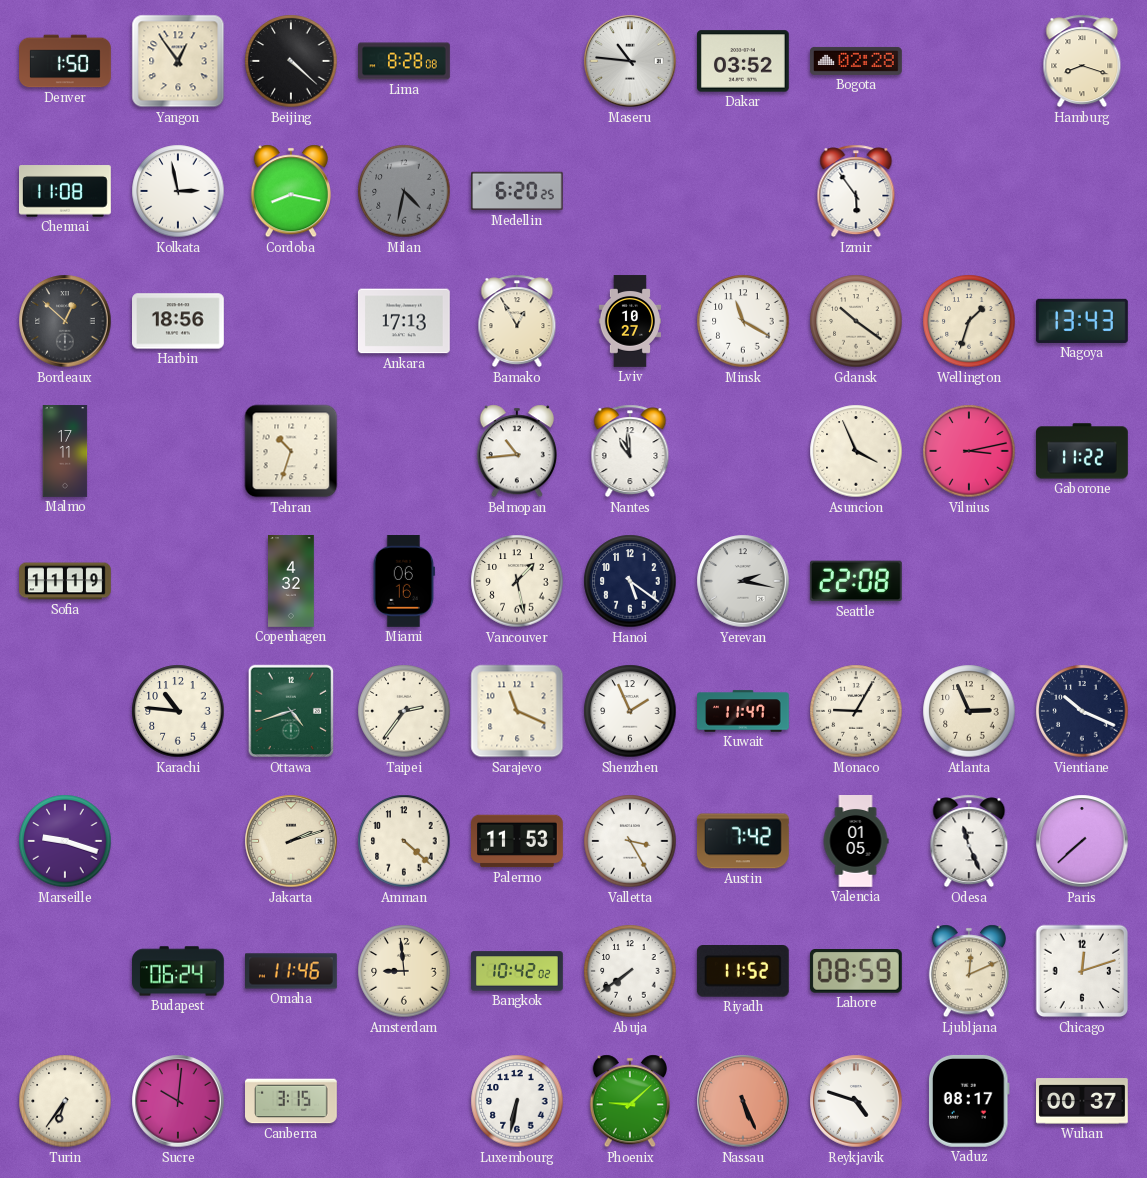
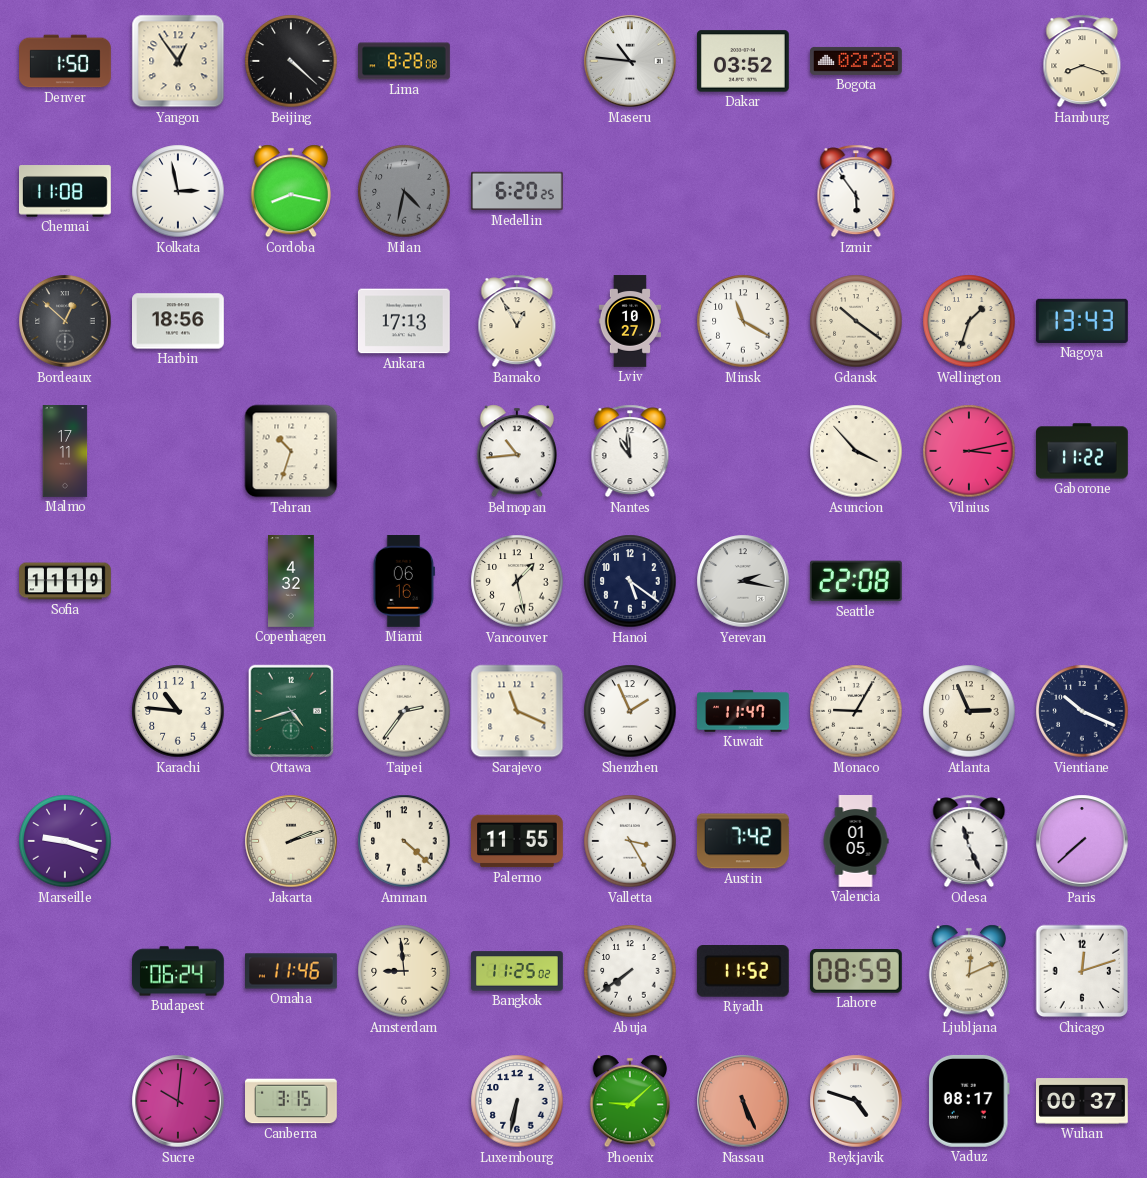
Asuncion: 3:56 -> 3:53 (856, 451)
Palermo: 11:53 -> 11:55 (518, 841)
Bangkok: 10:42 -> 11:25 (518, 971)
Turin: 6:36 -> none (65, 1101)
